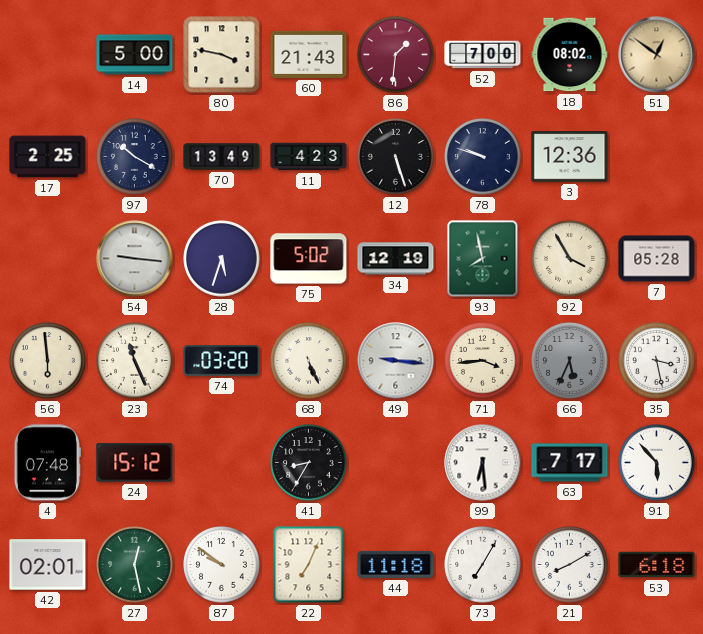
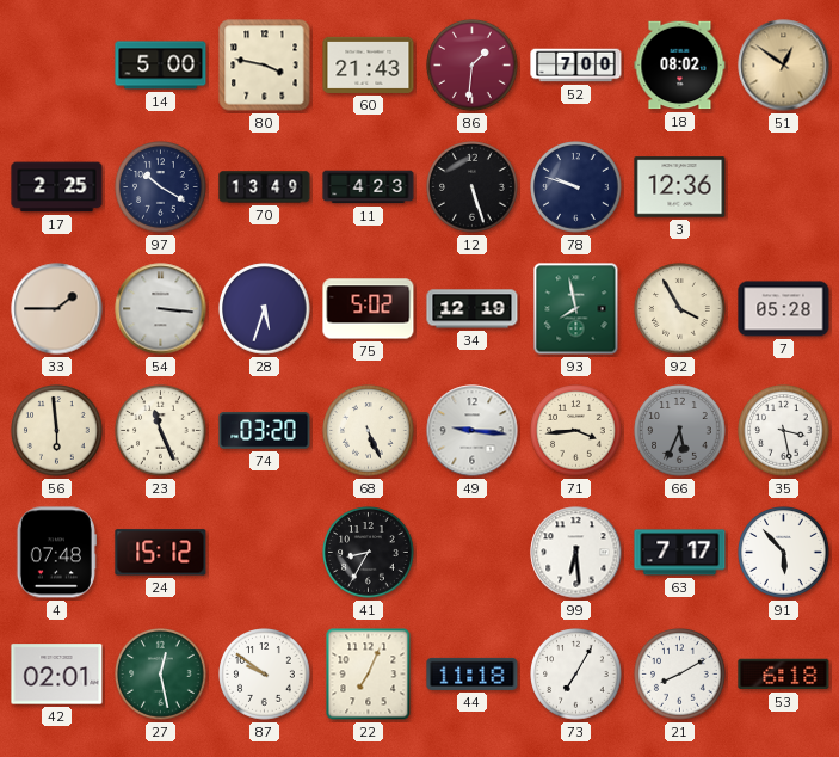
33: none -> 1:45 (57, 309)
54: 9:16 -> 3:16 (161, 309)
